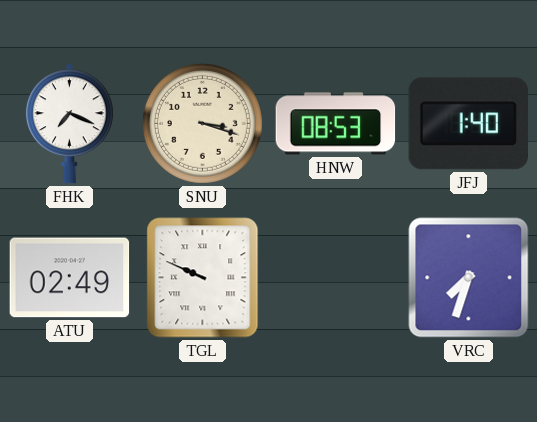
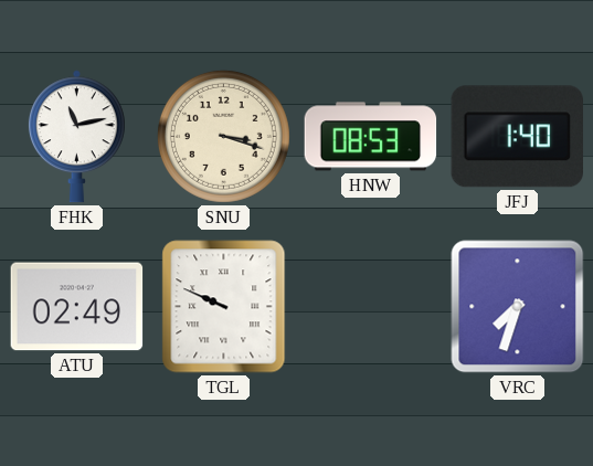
FHK: 7:19 -> 11:13 (76, 137)
